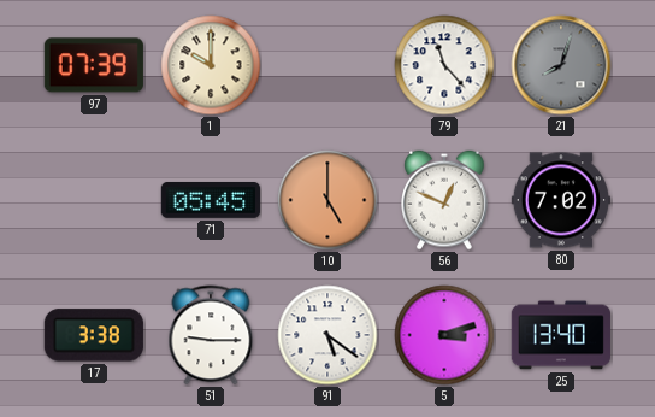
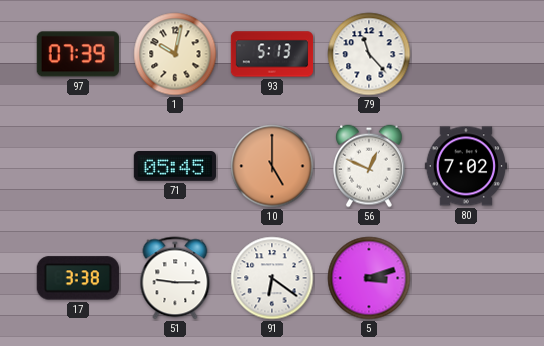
1: 10:00 -> 10:02 (175, 54)
93: none -> 5:13 (272, 54)
21: 8:03 -> none (561, 65)
91: 5:21 -> 6:21 (272, 278)
25: 13:40 -> none (560, 335)
